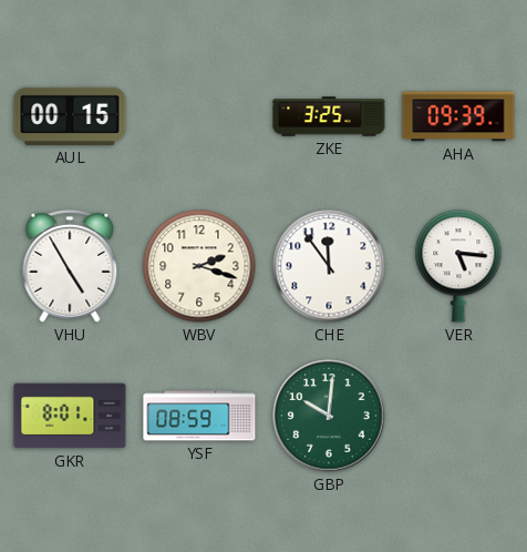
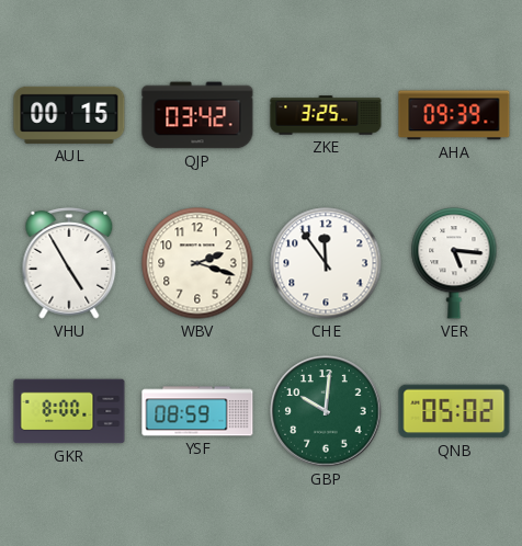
QJP: none -> 03:42 (197, 115)
GKR: 8:01 -> 8:00 (69, 411)
QNB: none -> 05:02 (454, 411)
